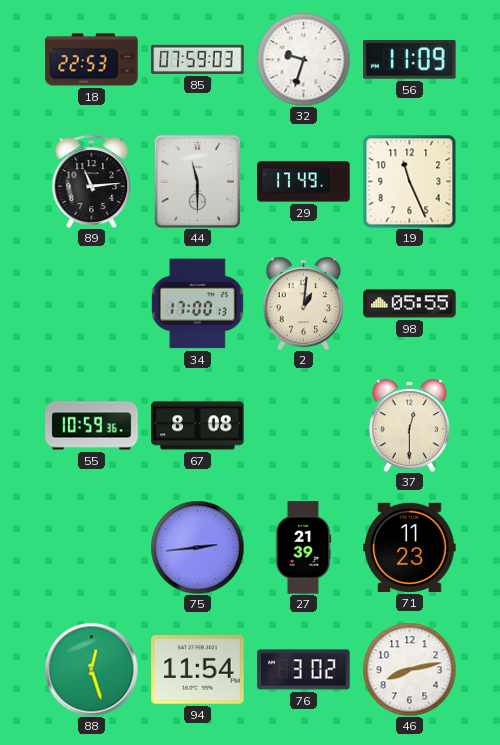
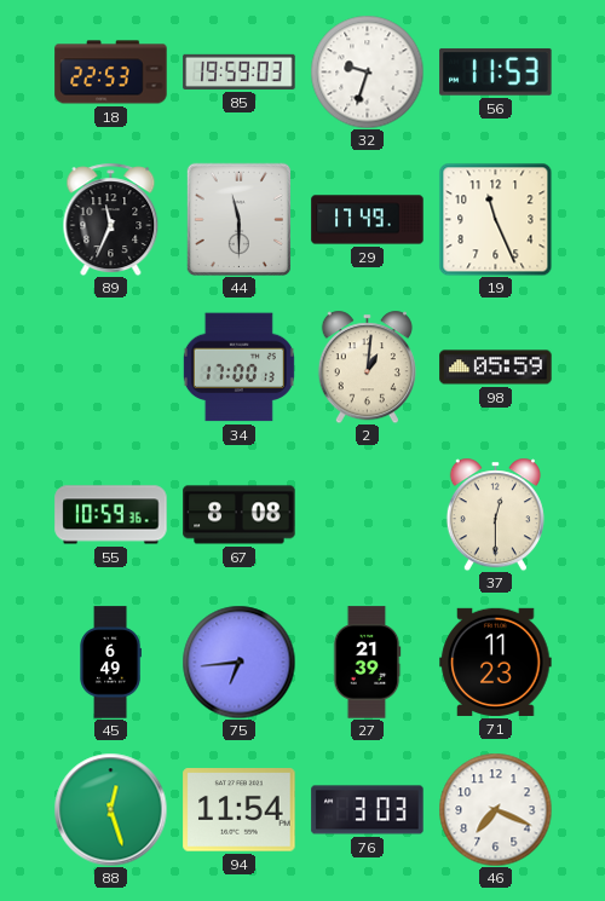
85: 07:59 -> 19:59 (240, 71)
56: 11:09 -> 11:53 (496, 73)
89: 11:14 -> 11:34 (111, 219)
98: 05:55 -> 05:59 (496, 368)
45: none -> 6:49 (110, 663)
75: 2:44 -> 6:44 (238, 662)
76: 3:02 -> 3:03 (368, 810)
46: 8:13 -> 7:19 (495, 809)
